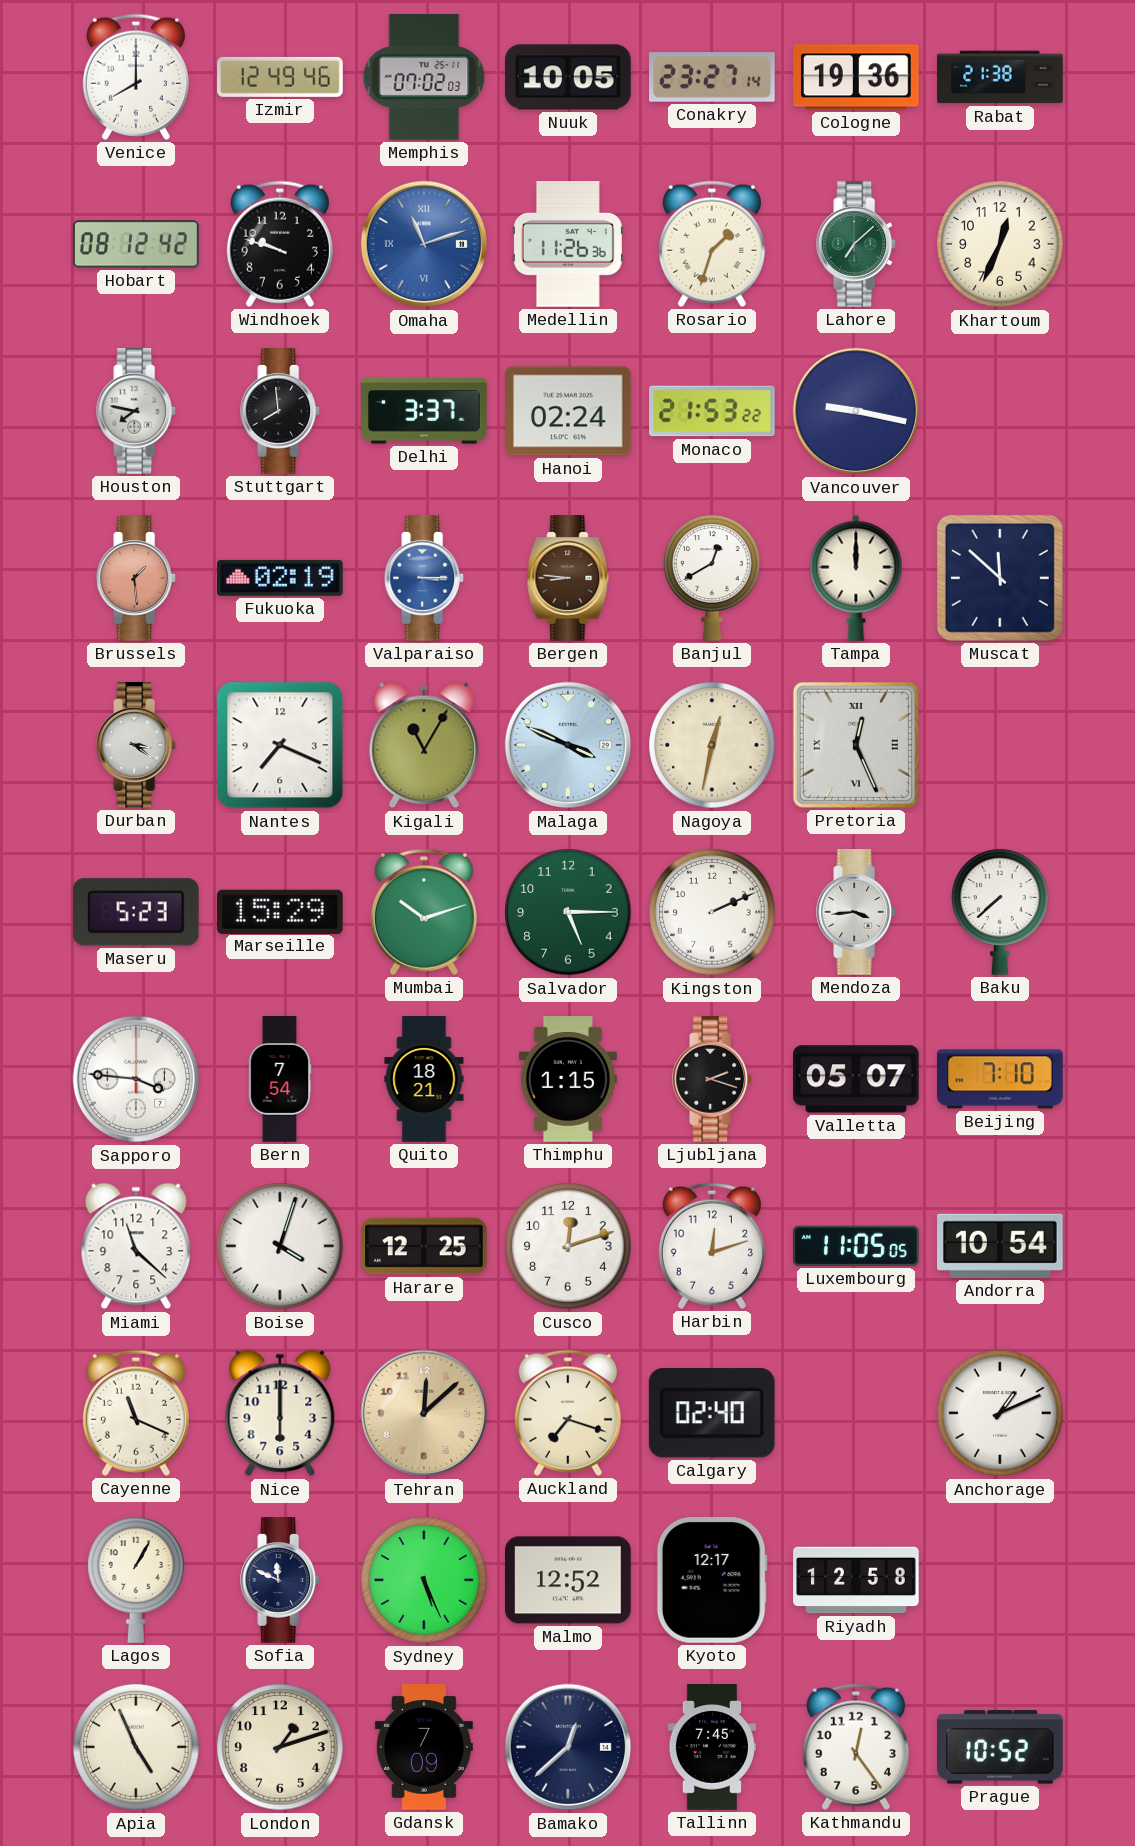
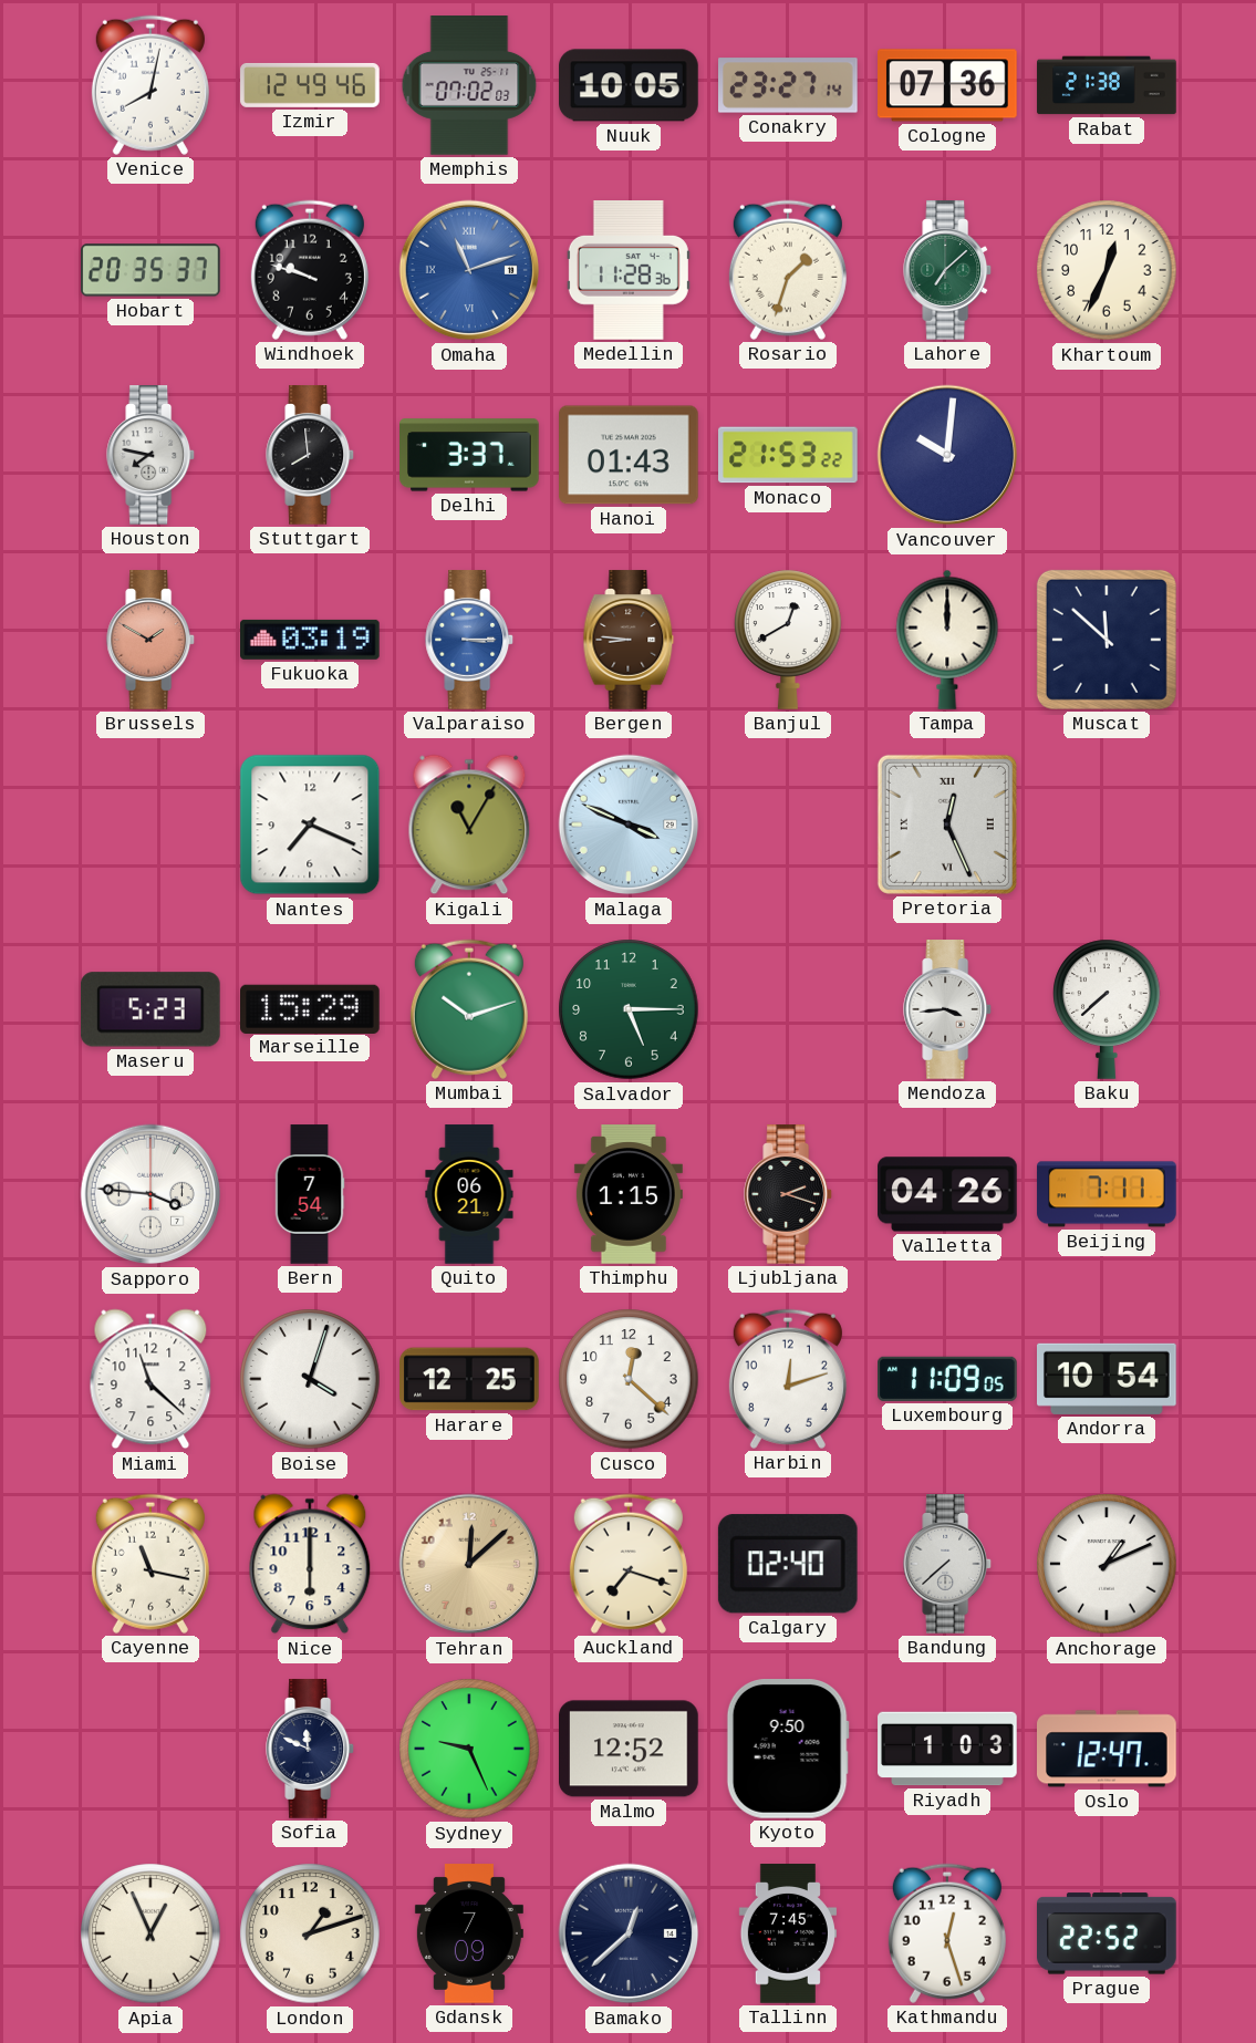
Venice: 8:00 -> 8:02 (150, 85)
Cologne: 19:36 -> 07:36 (948, 85)
Hobart: 08:12 -> 20:35 (150, 270)
Medellin: 11:26 -> 11:28 (629, 270)
Hanoi: 02:24 -> 01:43 (630, 455)
Vancouver: 9:17 -> 10:01 (947, 455)
Brussels: 1:29 -> 1:50 (152, 640)
Fukuoka: 02:19 -> 03:19 (311, 640)
Durban: 3:21 -> none (137, 745)
Nagoya: 12:32 -> none (712, 745)
Kingston: 2:11 -> none (712, 912)
Quito: 18:21 -> 06:21 (469, 1194)
Valletta: 05:07 -> 04:26 (947, 1194)
Beijing: 7:10 -> 7:11 (1107, 1194)
Cusco: 12:12 -> 12:22 (629, 1379)
Luxembourg: 11:05 -> 11:09 (948, 1379)
Cayenne: 11:19 -> 11:17 (150, 1564)
Bandung: none -> 7:38 (948, 1564)
Lagos: 1:05 -> none (136, 1580)
Sydney: 5:26 -> 9:26 (469, 1749)
Kyoto: 12:17 -> 9:50 (788, 1750)
Riyadh: 12:58 -> 1:03 (947, 1749)
Oslo: none -> 12:47 (1108, 1749)
Apia: 4:56 -> 12:56 (150, 1933)
Kathmandu: 12:24 -> 12:27 (947, 1933)
Prague: 10:52 -> 22:52 (1108, 1933)
